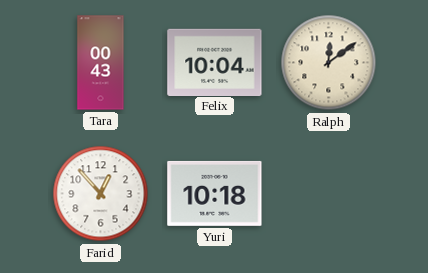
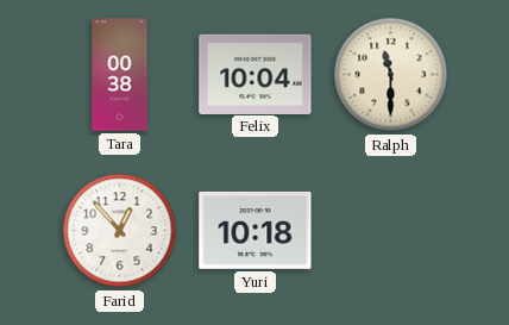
Tara: 00:43 -> 00:38 (120, 75)
Ralph: 12:09 -> 11:30 (391, 75)
